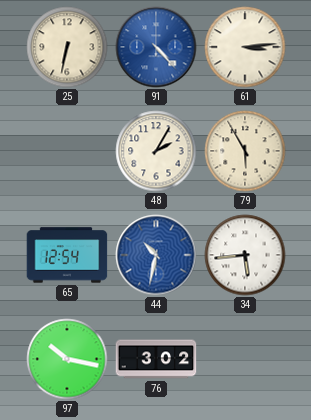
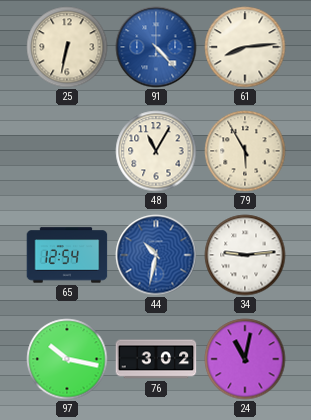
61: 3:14 -> 8:14 (245, 47)
48: 2:05 -> 11:05 (156, 151)
34: 5:44 -> 9:14 (245, 255)
24: none -> 11:02 (245, 359)
